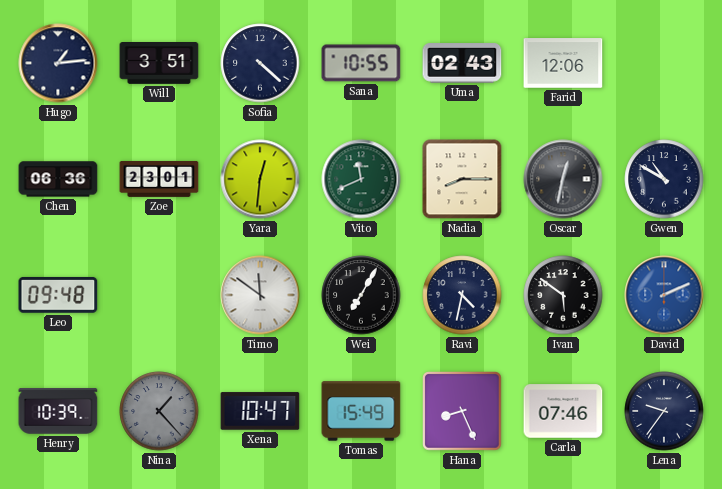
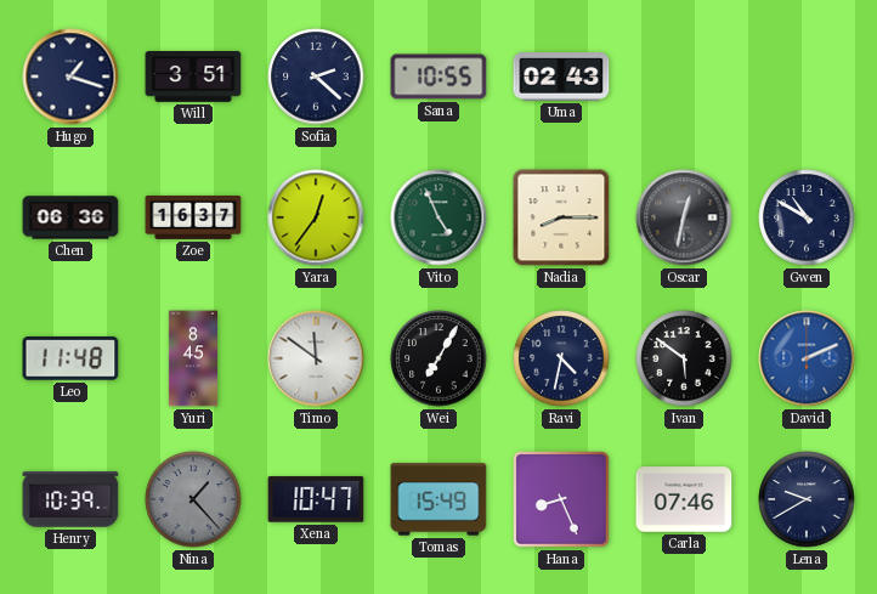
Hugo: 1:14 -> 1:18 (70, 77)
Sofia: 4:22 -> 2:22 (316, 77)
Farid: 12:06 -> none (563, 63)
Zoe: 23:01 -> 16:37 (193, 217)
Yara: 12:31 -> 12:36 (316, 217)
Vito: 11:41 -> 4:56 (438, 217)
Leo: 09:48 -> 11:48 (70, 358)
Yuri: none -> 8:45 (193, 358)
Lena: 9:36 -> 9:40 (807, 499)
